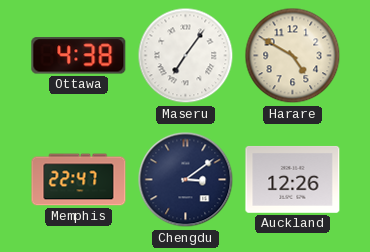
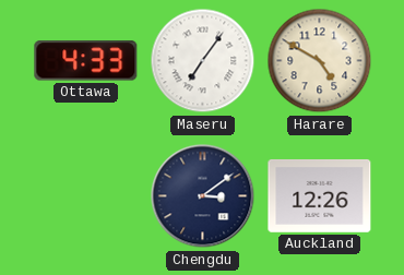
Ottawa: 4:38 -> 4:33 (86, 61)
Memphis: 22:47 -> none (79, 180)
